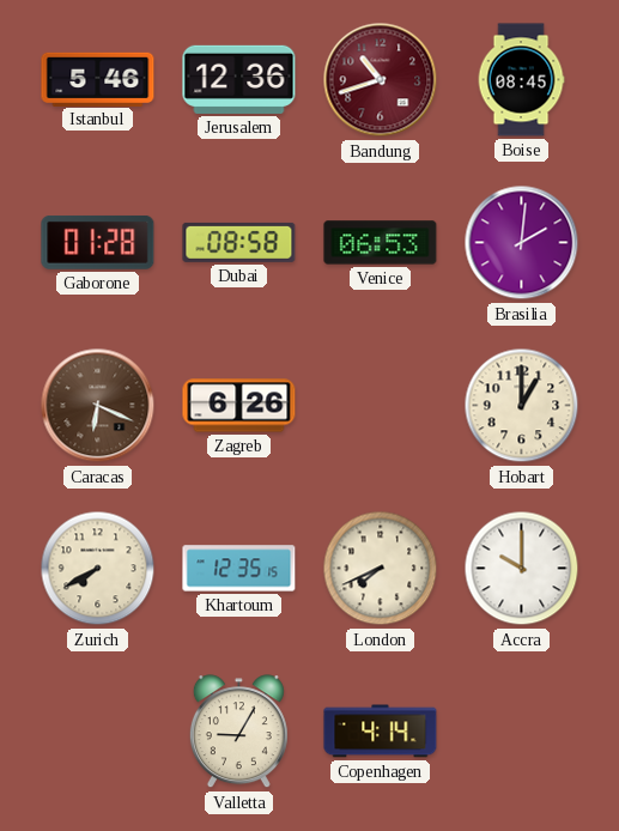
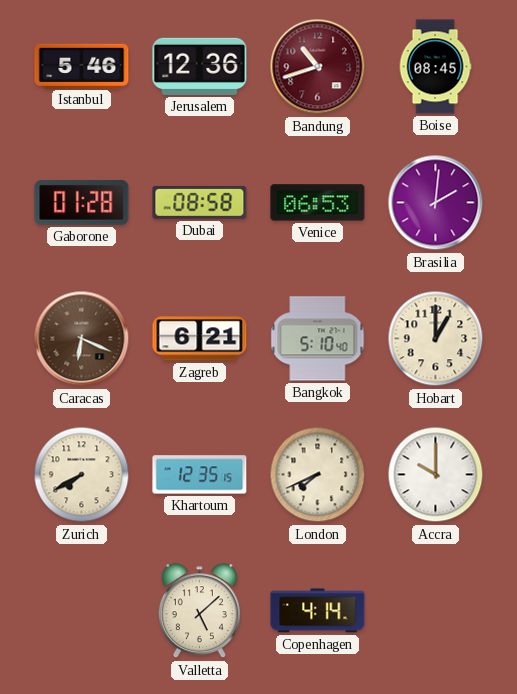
Zagreb: 6:26 -> 6:21 (200, 339)
Bangkok: none -> 5:10 (318, 339)
Valletta: 9:05 -> 5:08 (199, 611)
